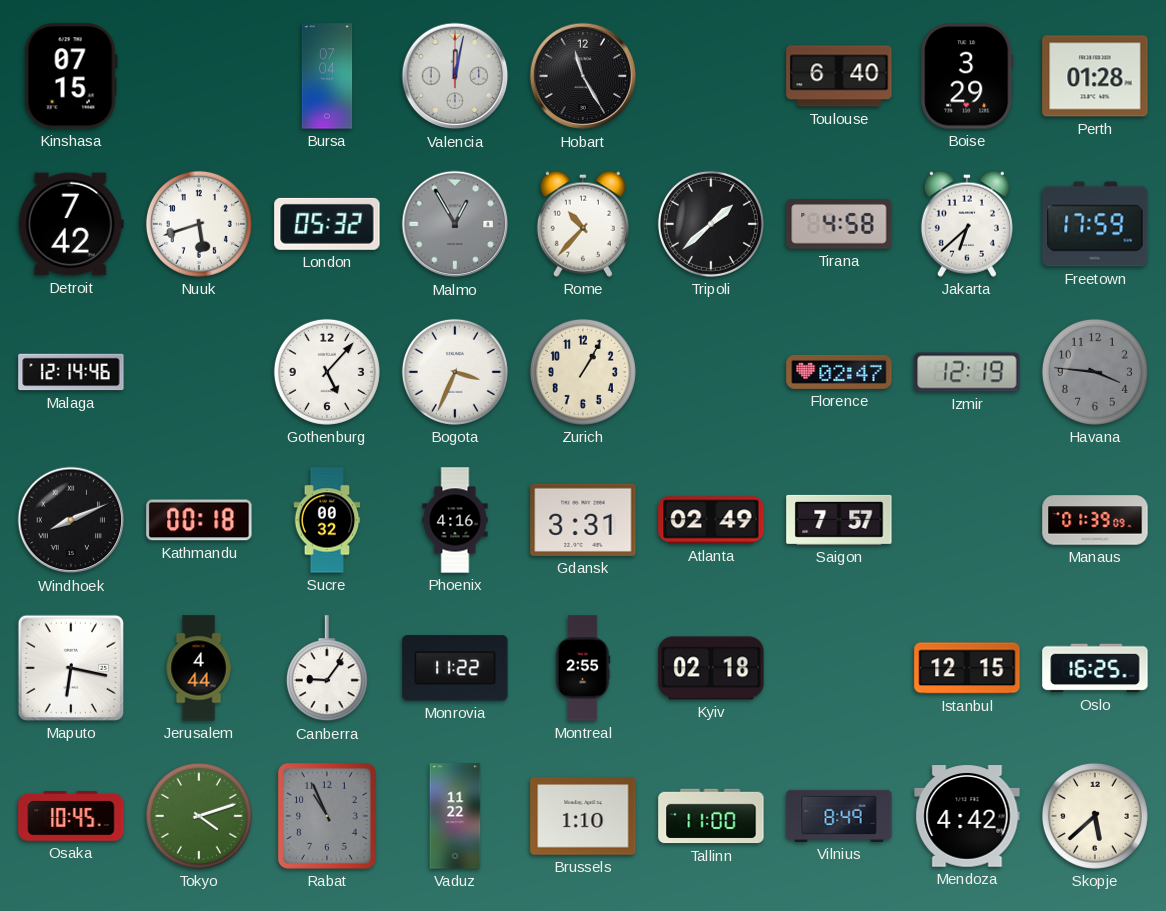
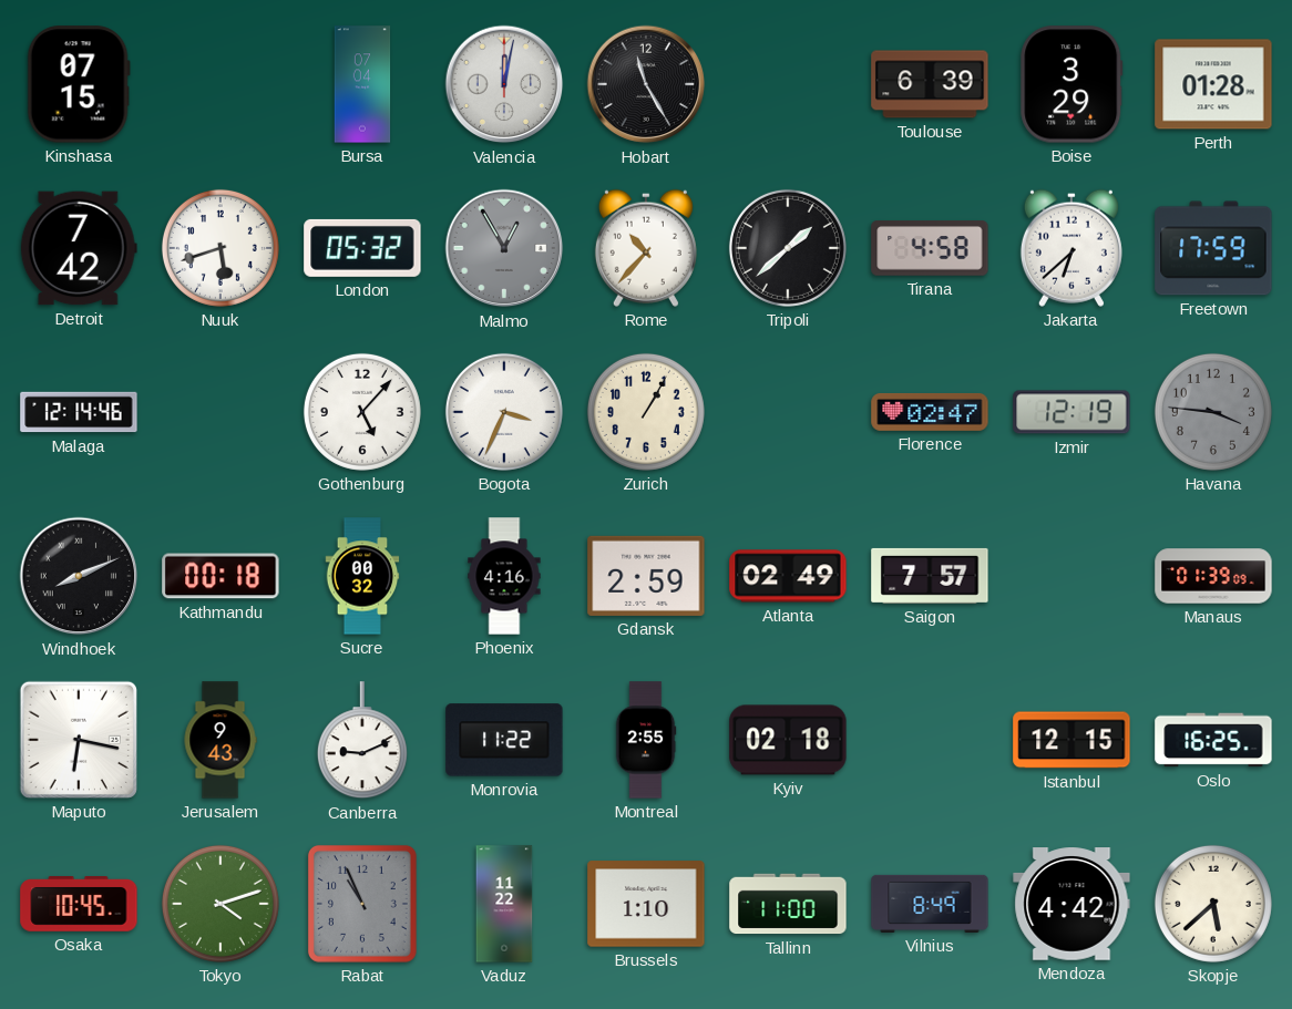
Toulouse: 6:40 -> 6:39 (930, 84)
Gdansk: 3:31 -> 2:59 (646, 576)
Jerusalem: 4:44 -> 9:43 (221, 740)
Canberra: 9:06 -> 9:11 (362, 741)
